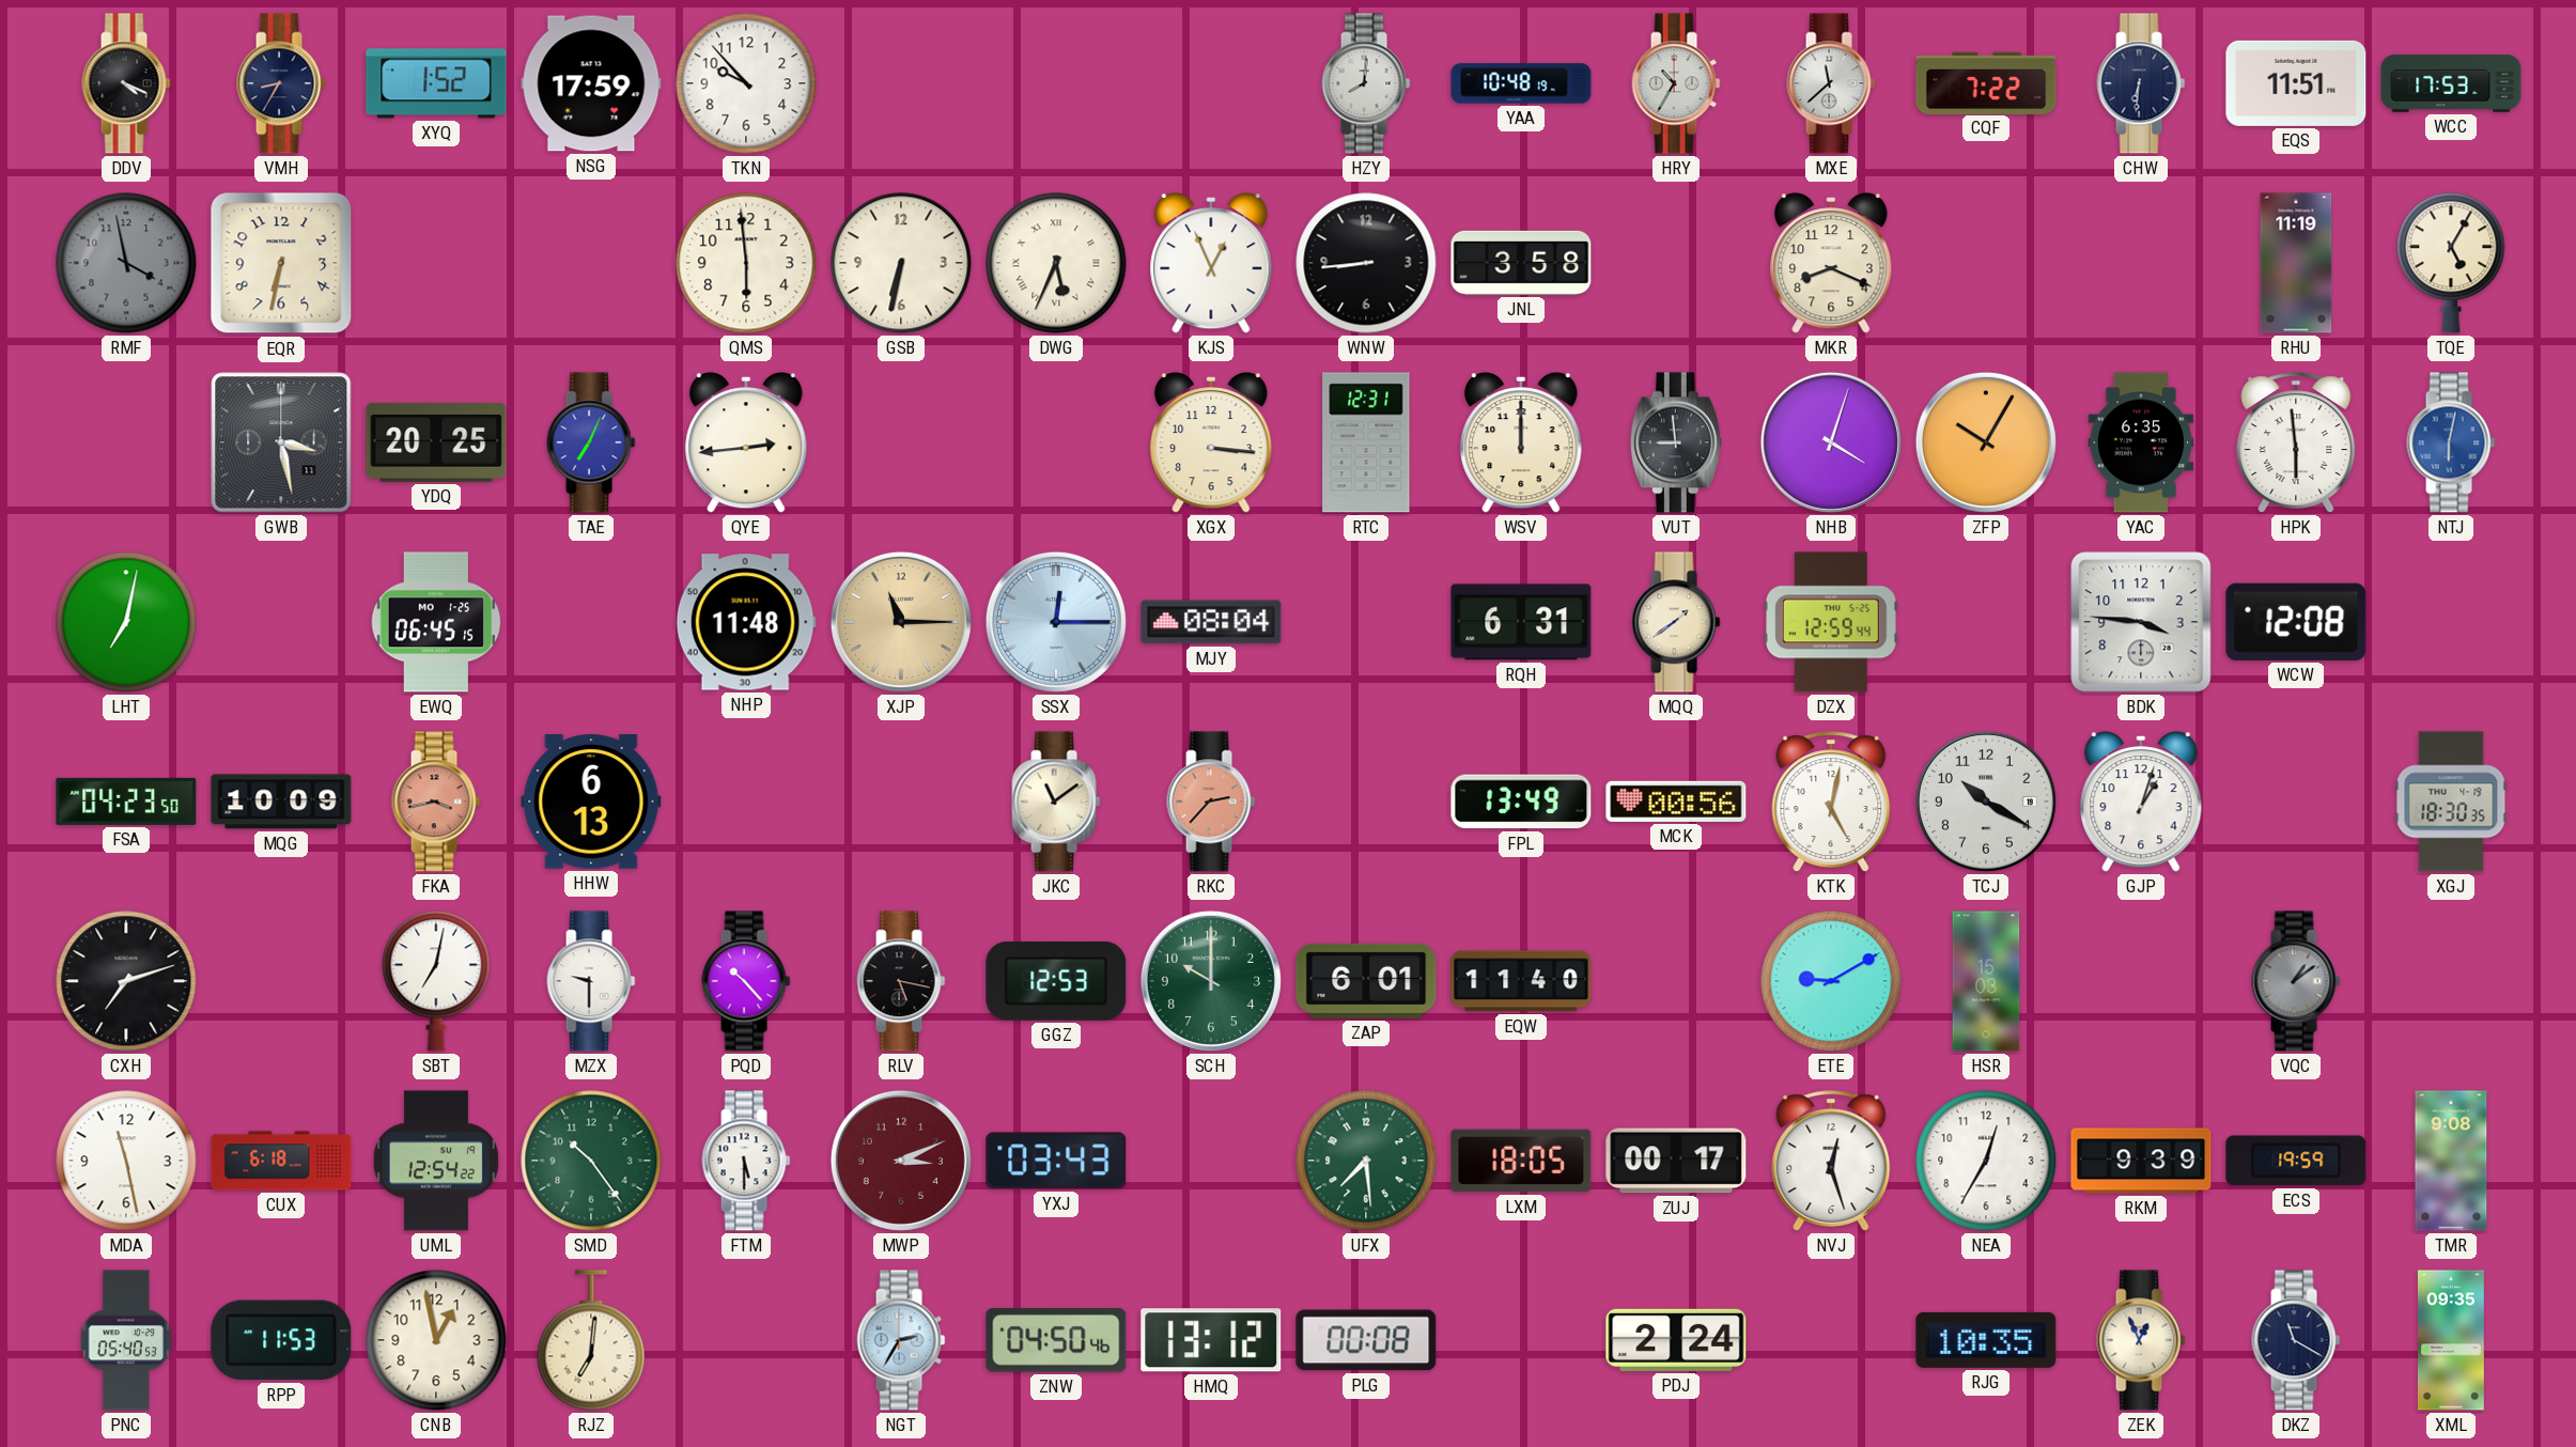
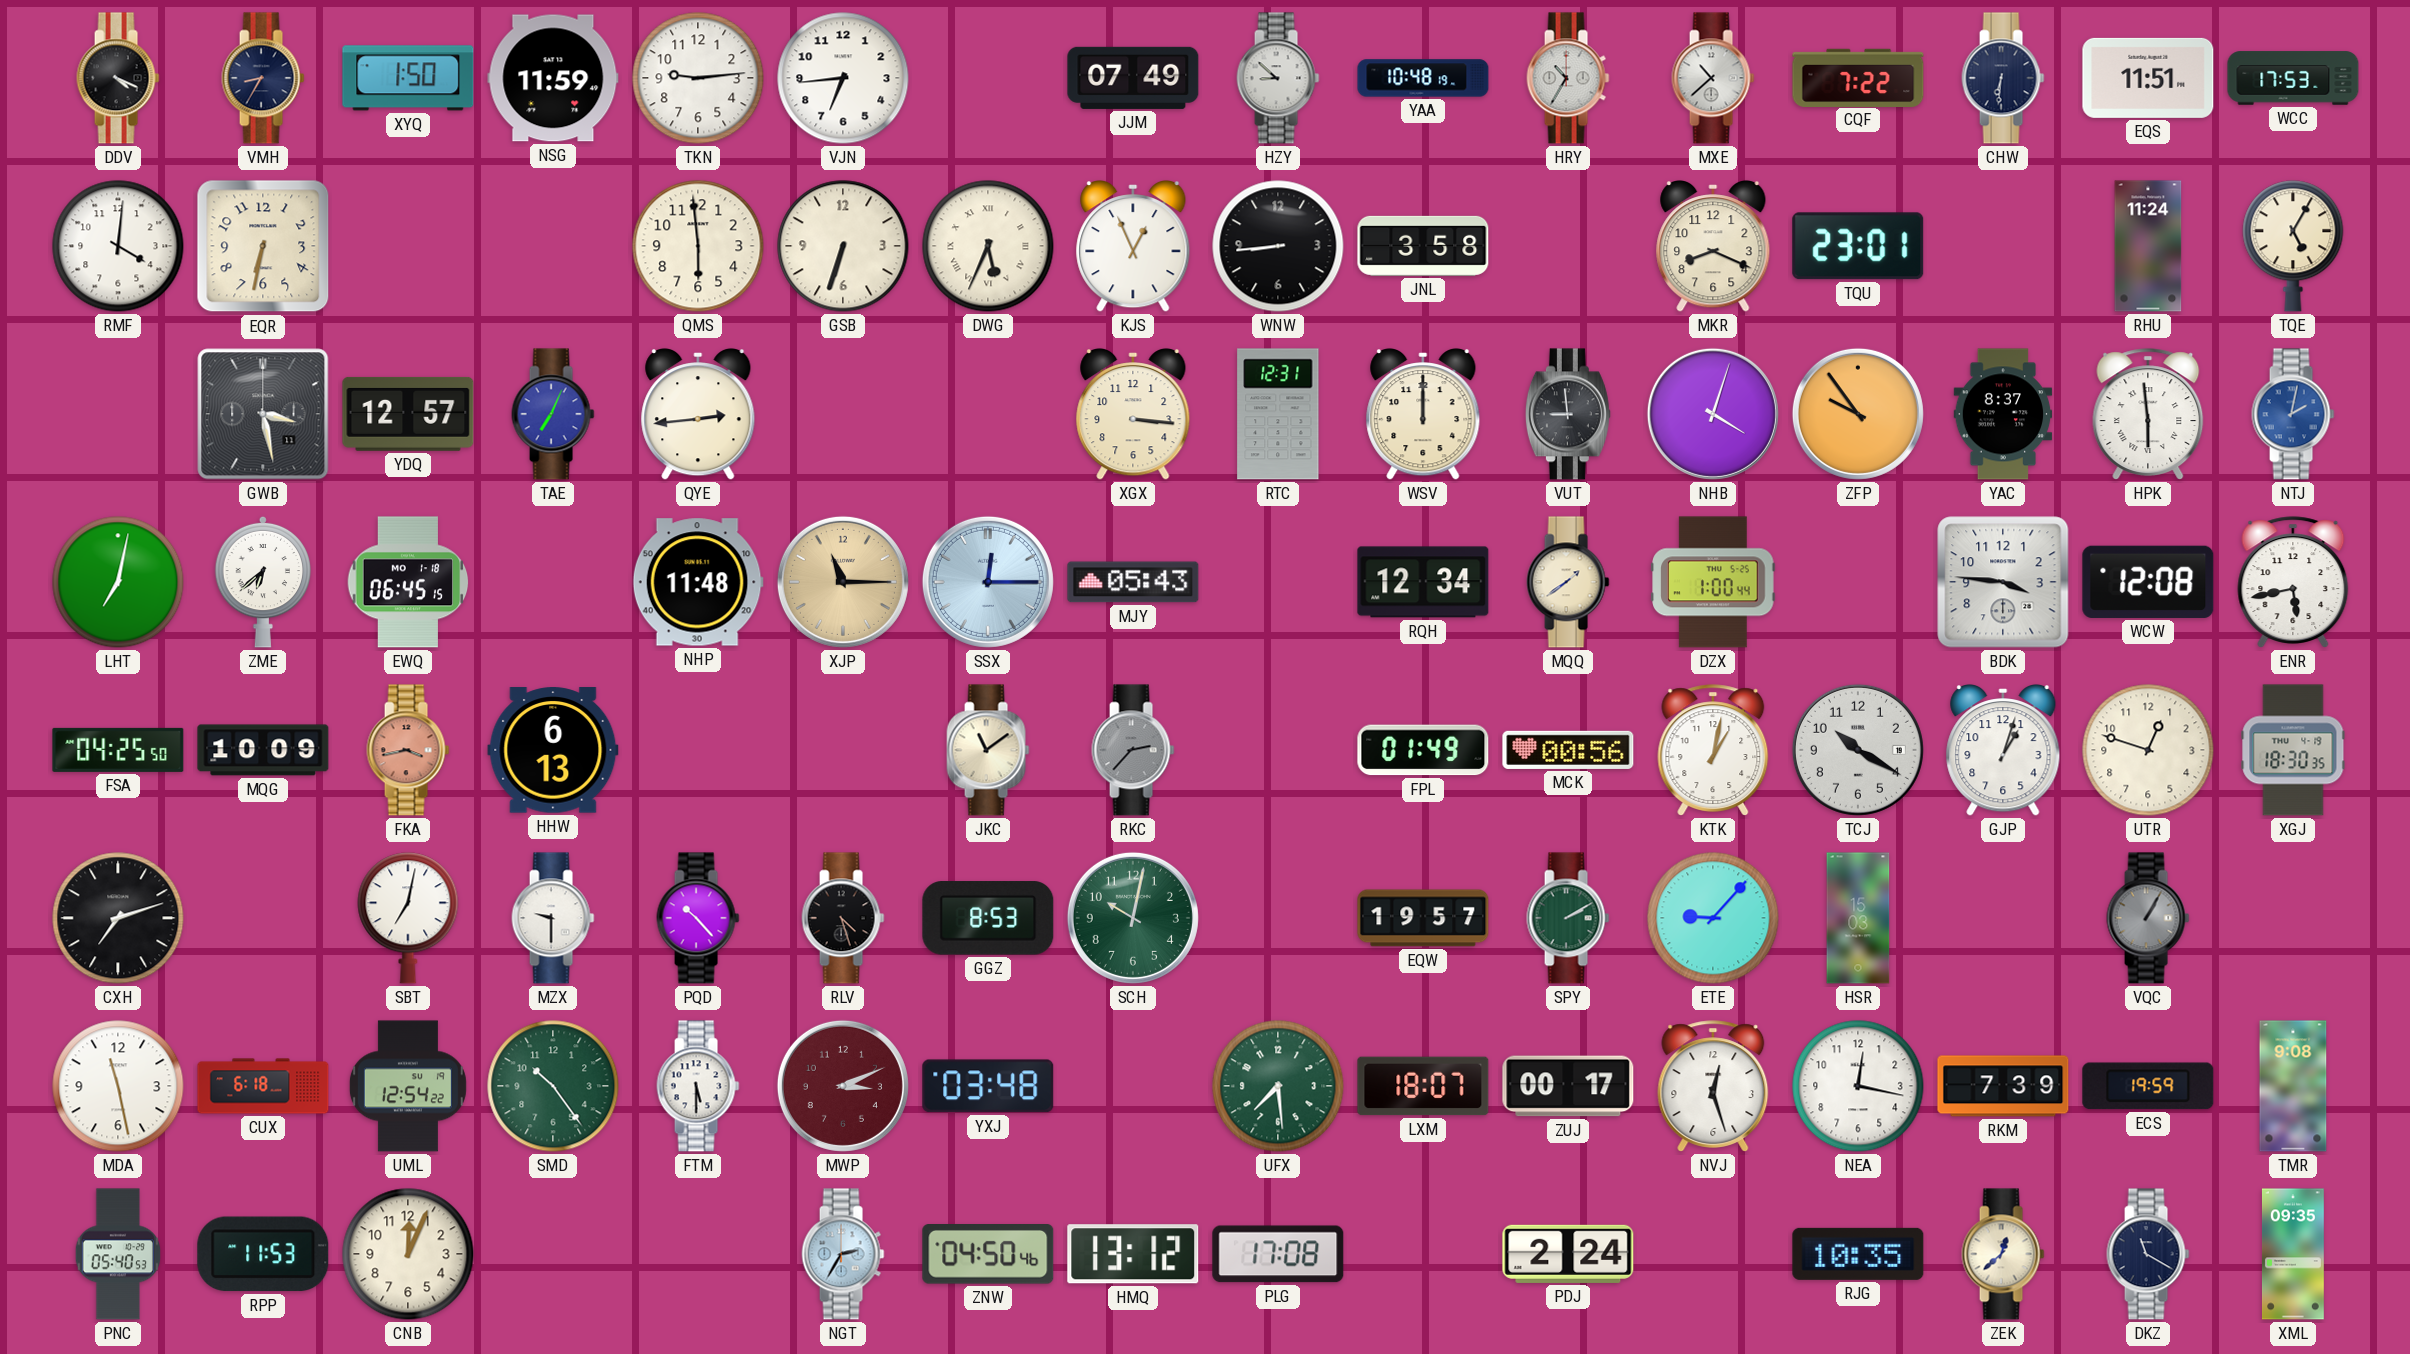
XYQ: 1:52 -> 1:50 (408, 78)
NSG: 17:59 -> 11:59 (553, 78)
TKN: 9:53 -> 9:14 (698, 78)
VJN: none -> 6:44 (843, 78)
JJM: none -> 07:49 (1133, 78)
HZY: 8:01 -> 8:52 (1278, 78)
MXE: 11:38 -> 10:38 (1713, 78)
RMF: 3:58 -> 4:01 (118, 246)
RMF dial: grey -> white (118, 246)
GSB: 6:32 -> 6:33 (843, 246)
TQU: none -> 23:01 (1858, 246)
RHU: 11:19 -> 11:24 (2148, 246)
YDQ: 20:25 -> 12:57 (408, 414)
ZFP: 10:05 -> 9:54 (1858, 414)
YAC: 6:35 -> 8:37 (2003, 414)
NTJ: 6:02 -> 2:02 (2293, 414)
ZME: none -> 6:38 (263, 582)
EWQ date: MO 1-25 -> MO 1-18 (408, 582)
MJY: 08:04 -> 05:43 (1133, 582)
RQH: 6:31 -> 12:34 (1423, 582)
DZX: 12:59 -> 1:00 (1713, 582)
ENR: none -> 5:43 (2293, 582)
FSA: 04:23 -> 04:25 (118, 750)
RKC dial: salmon -> grey (1133, 750)
FPL: 13:49 -> 01:49 (1423, 750)
KTK: 5:02 -> 1:02 (1713, 750)
UTR: none -> 12:48 (2148, 750)
RLV: 5:17 -> 4:27 (843, 918)
GGZ: 12:53 -> 8:53 (988, 918)
SCH: 10:00 -> 10:02 (1133, 918)
ZAP: 6:01 -> none (1366, 981)
EQW: 11:40 -> 19:57 (1423, 918)
SPY: none -> 2:10 (1568, 918)
ETE: 9:10 -> 9:07 (1713, 918)
VQC: 1:09 -> 1:05 (2148, 918)
YXJ: 03:43 -> 03:48 (988, 1086)
LXM: 18:05 -> 18:07 (1423, 1086)
NEA: 12:35 -> 12:17 (1858, 1086)
RKM: 9:39 -> 7:39 (2003, 1086)
CNB: 12:58 -> 12:04 (408, 1254)
RJZ: 7:01 -> none (591, 1340)
PLG: 00:08 -> 17:08 (1278, 1254)
ZEK: 12:56 -> 12:38 (2003, 1254)
